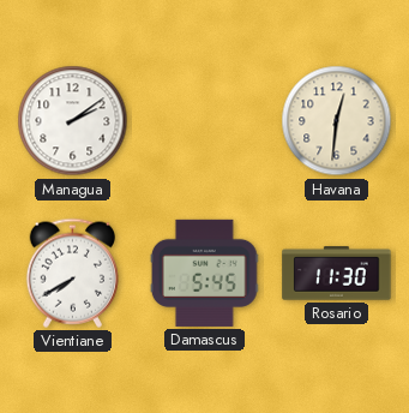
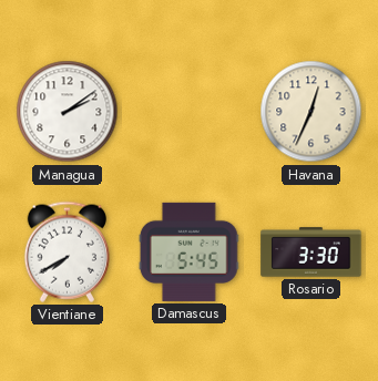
Havana: 12:31 -> 12:34 (311, 112)
Rosario: 11:30 -> 3:30 (311, 253)
